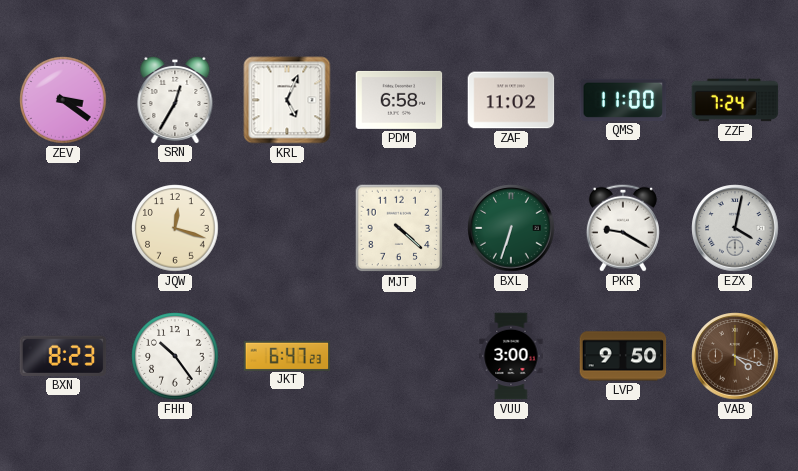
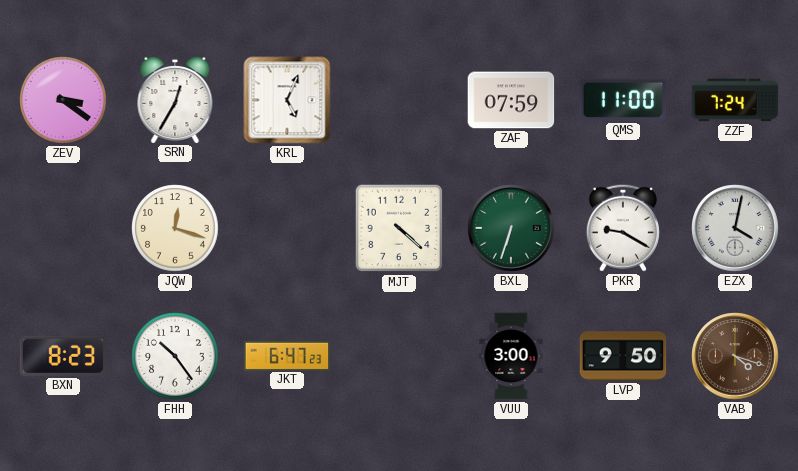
PDM: 6:58 -> none (399, 100)
ZAF: 11:02 -> 07:59 (511, 100)
